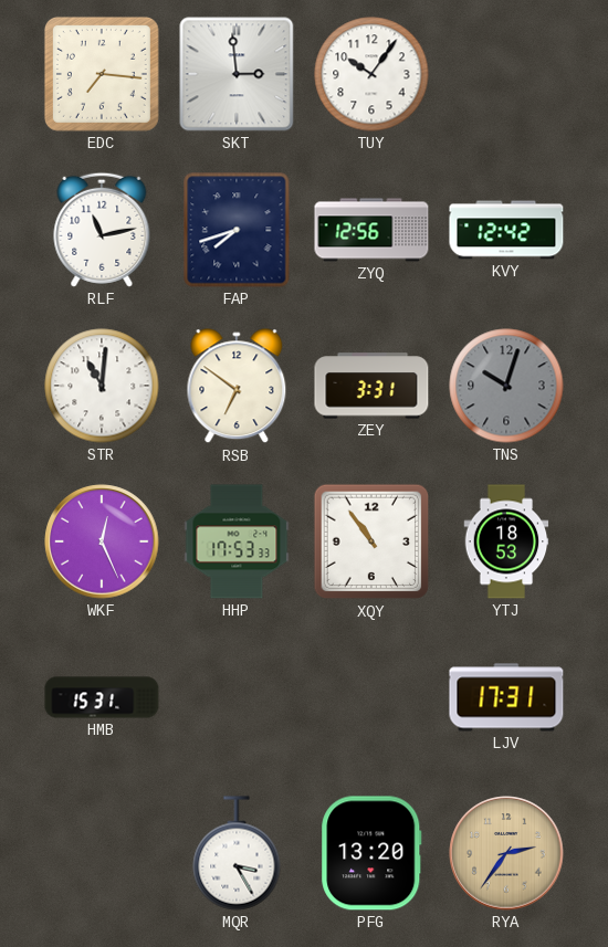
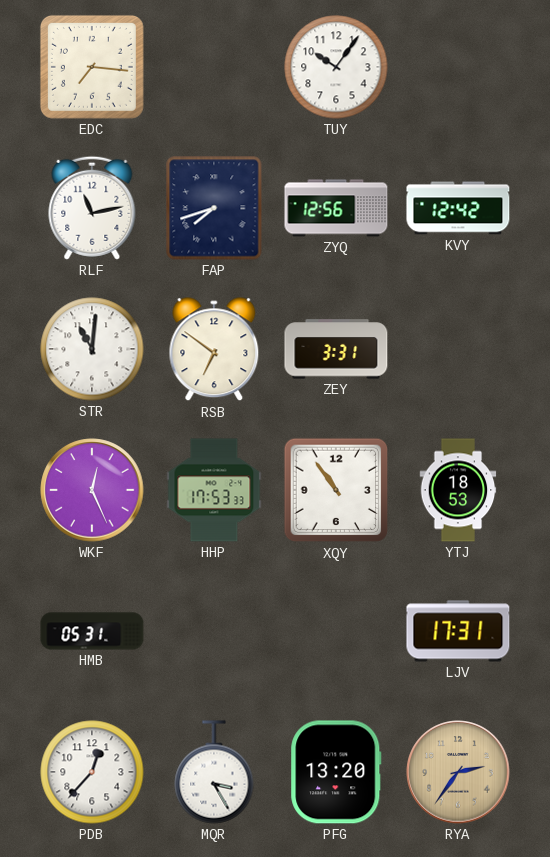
SKT: 2:59 -> none (237, 74)
TNS: 10:03 -> none (506, 386)
HMB: 15:31 -> 05:31 (92, 631)
PDB: none -> 12:37 (92, 772)
